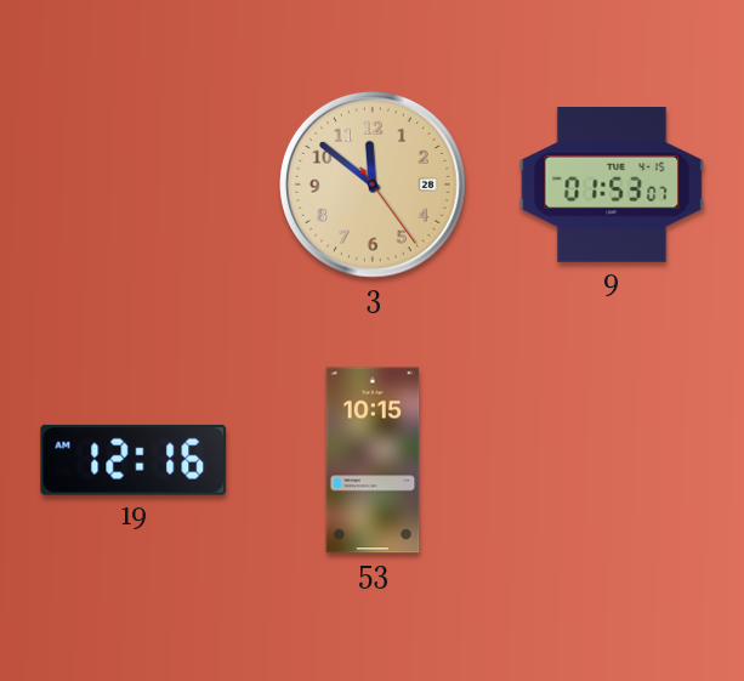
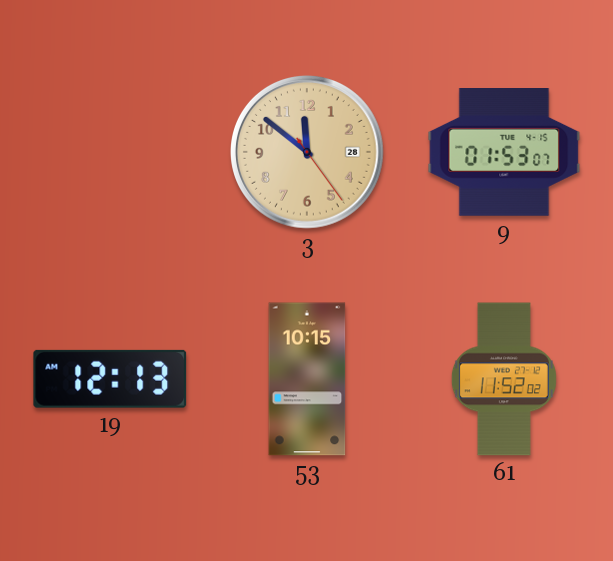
19: 12:16 -> 12:13 (110, 379)
61: none -> 11:52 (504, 379)
